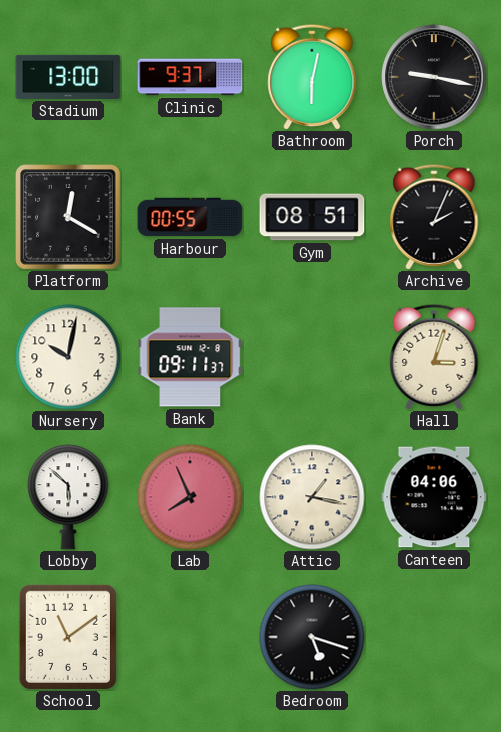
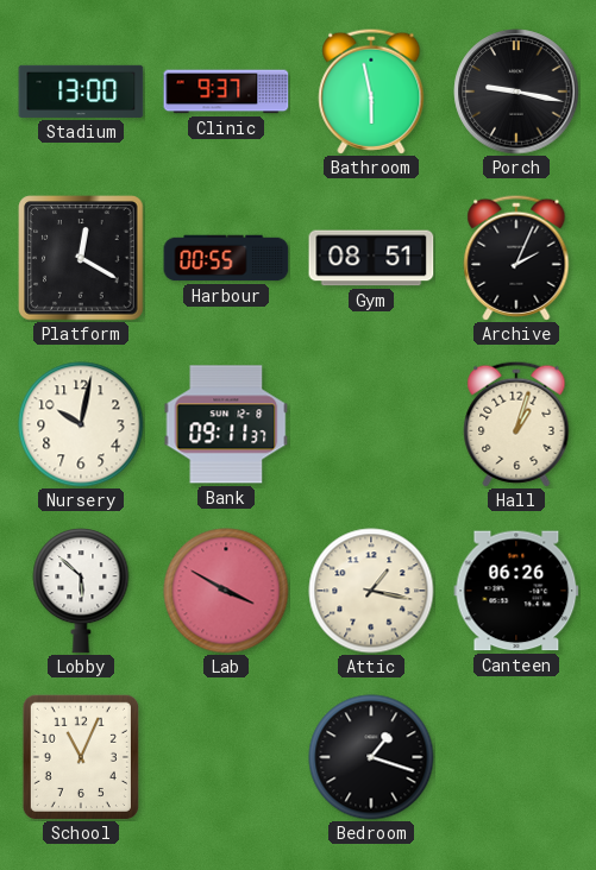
Bathroom: 6:02 -> 5:58 (371, 92)
Hall: 3:03 -> 1:03 (516, 424)
Lab: 7:56 -> 3:50 (226, 591)
Canteen: 04:06 -> 06:26 (516, 591)
School: 11:09 -> 11:04 (81, 757)
Bedroom: 5:18 -> 1:18 (371, 757)
